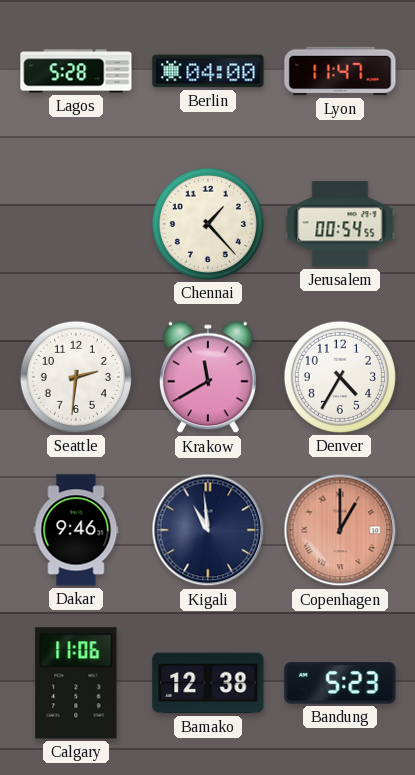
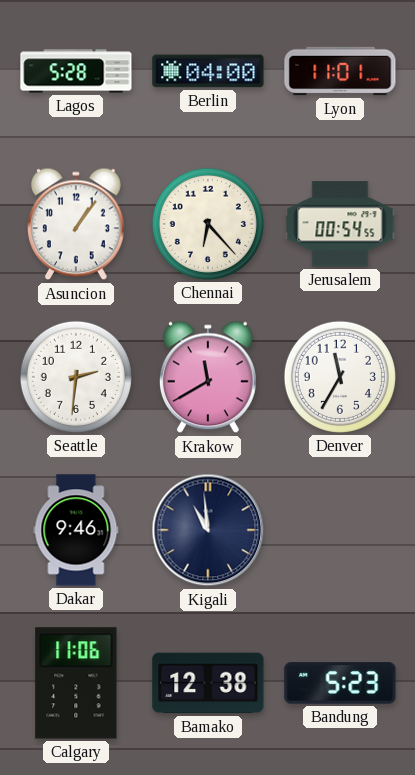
Lyon: 11:47 -> 11:01 (340, 71)
Asuncion: none -> 1:06 (77, 224)
Chennai: 1:23 -> 6:23 (208, 224)
Denver: 4:35 -> 11:35 (340, 377)
Copenhagen: 1:00 -> none (340, 530)
